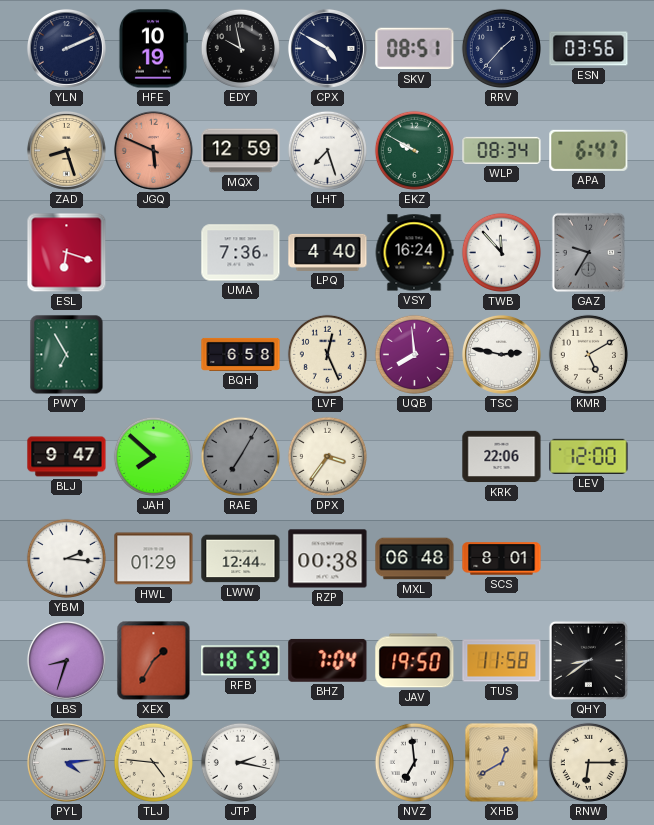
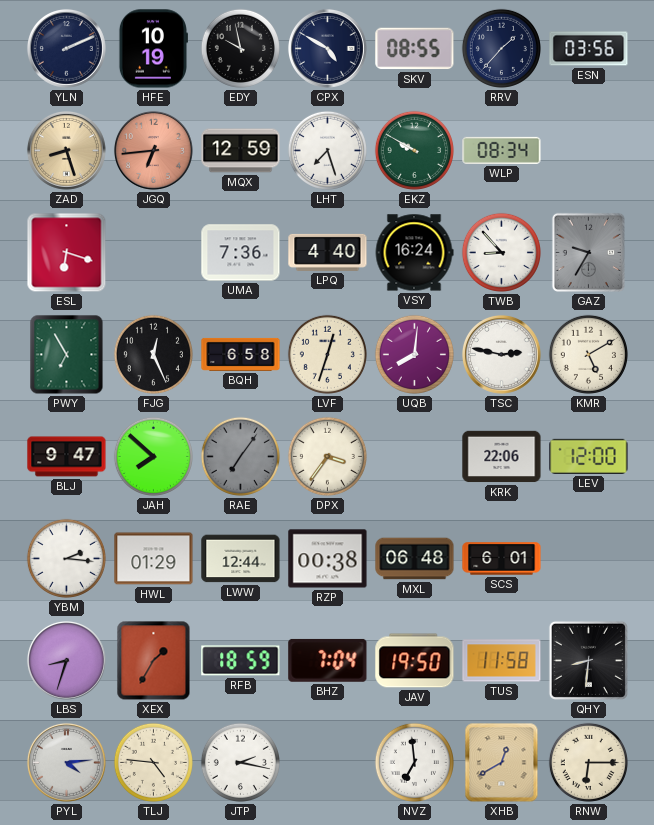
SKV: 08:51 -> 08:55 (415, 49)
JGQ: 5:49 -> 6:44 (153, 150)
APA: 6:47 -> none (589, 150)
TWB: 11:53 -> 8:53 (501, 252)
FJG: none -> 12:26 (153, 354)
LVF: 12:26 -> 12:33 (327, 354)
UQB: 7:59 -> 8:01 (414, 354)
RAE: 7:05 -> 7:06 (240, 456)
SCS: 8:01 -> 6:01 (502, 559)
QHY: 8:39 -> 8:31 (588, 660)
